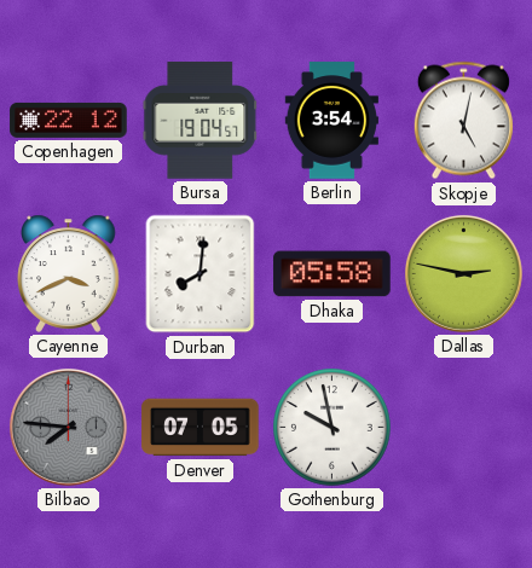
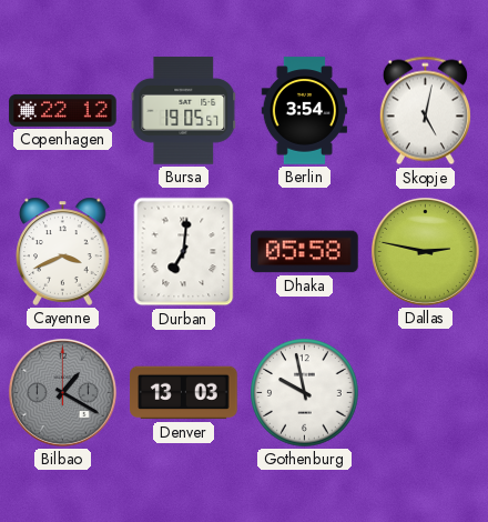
Bursa: 19:04 -> 19:05 (184, 111)
Durban: 8:01 -> 7:01 (184, 252)
Bilbao: 7:46 -> 1:20 (62, 392)
Denver: 07:05 -> 13:03 (184, 393)
